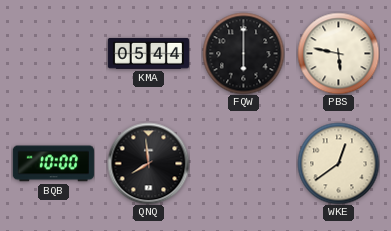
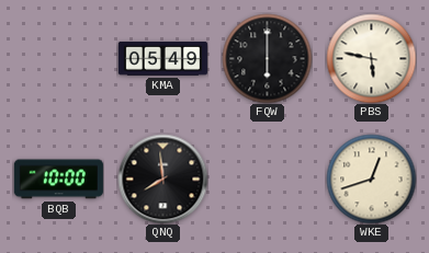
KMA: 05:44 -> 05:49 (162, 58)
WKE: 12:39 -> 12:42 (371, 179)
